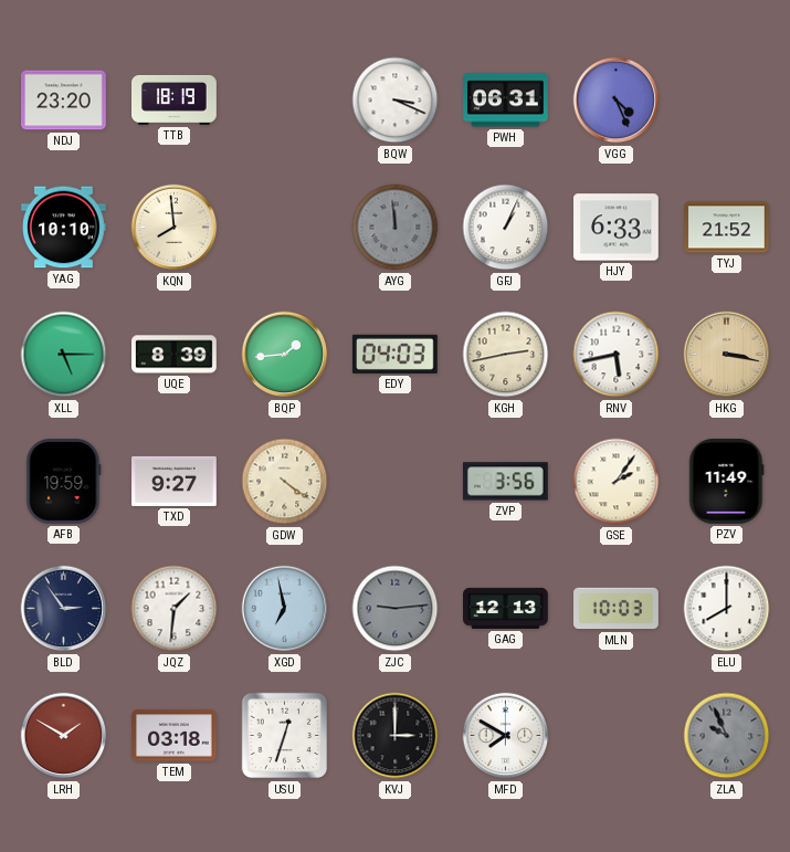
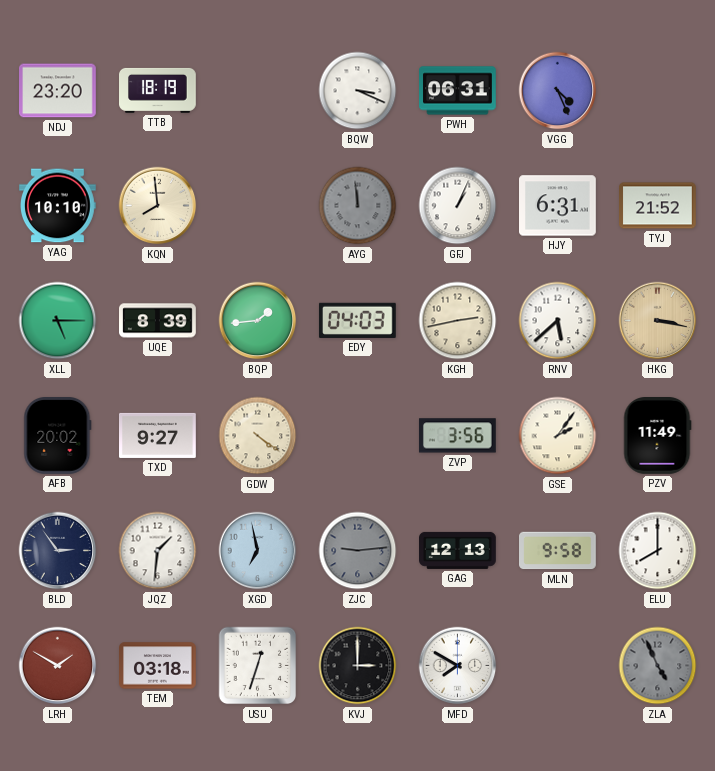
HJY: 6:33 -> 6:31 (558, 206)
RNV: 5:43 -> 5:38 (558, 321)
AFB: 19:59 -> 20:02 (58, 436)
MLN: 10:03 -> 9:58 (558, 551)
ZLA: 9:56 -> 4:56 (658, 666)
